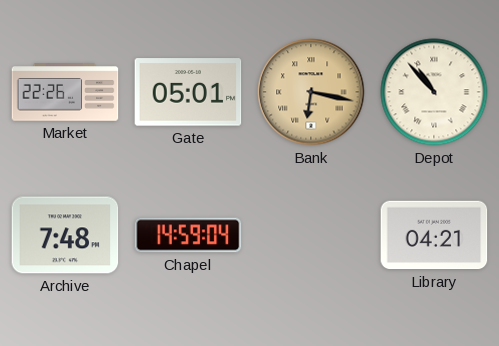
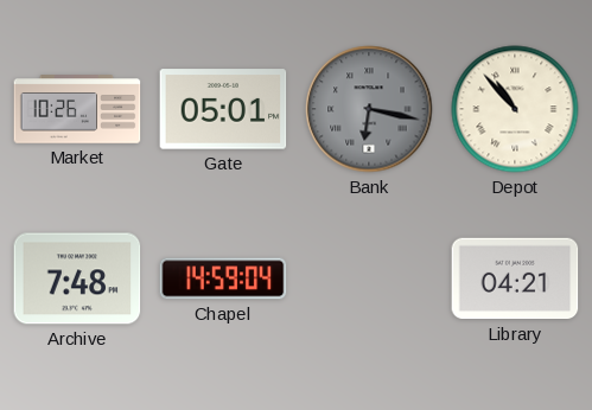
Market: 22:26 -> 10:26 (77, 109)
Bank dial: champagne -> grey (369, 109)
